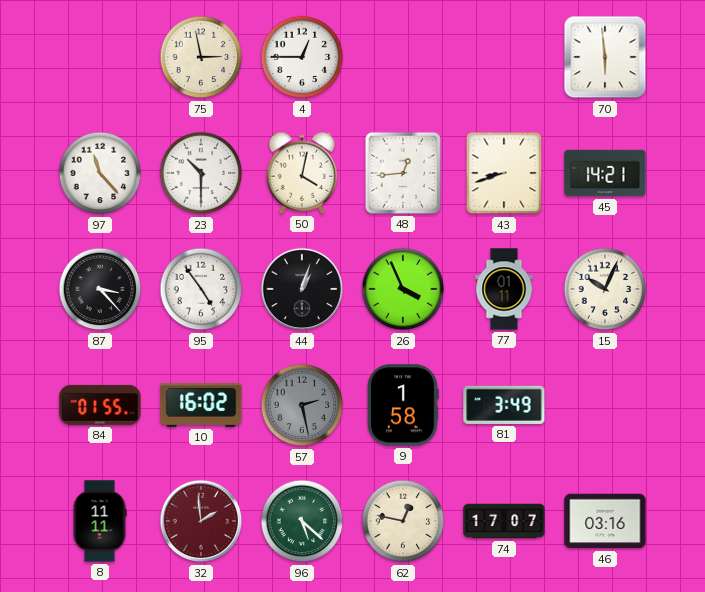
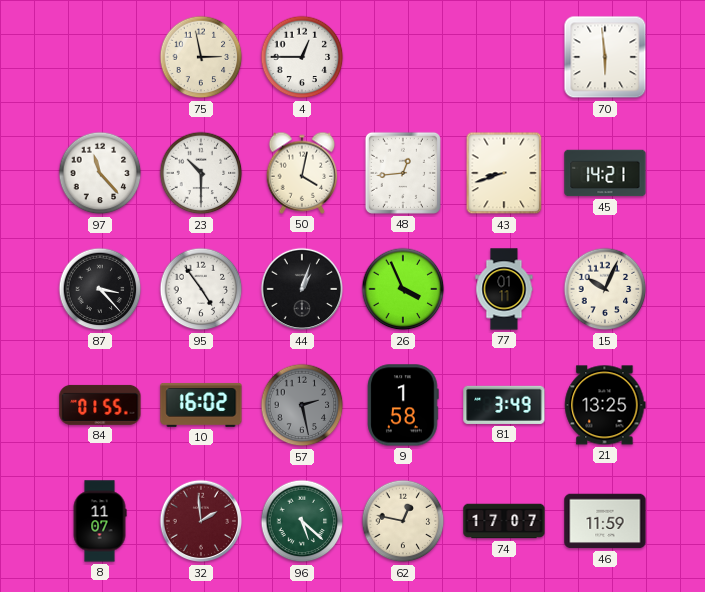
21: none -> 13:25 (605, 405)
8: 11:11 -> 11:07 (100, 521)
46: 03:16 -> 11:59 (605, 521)
